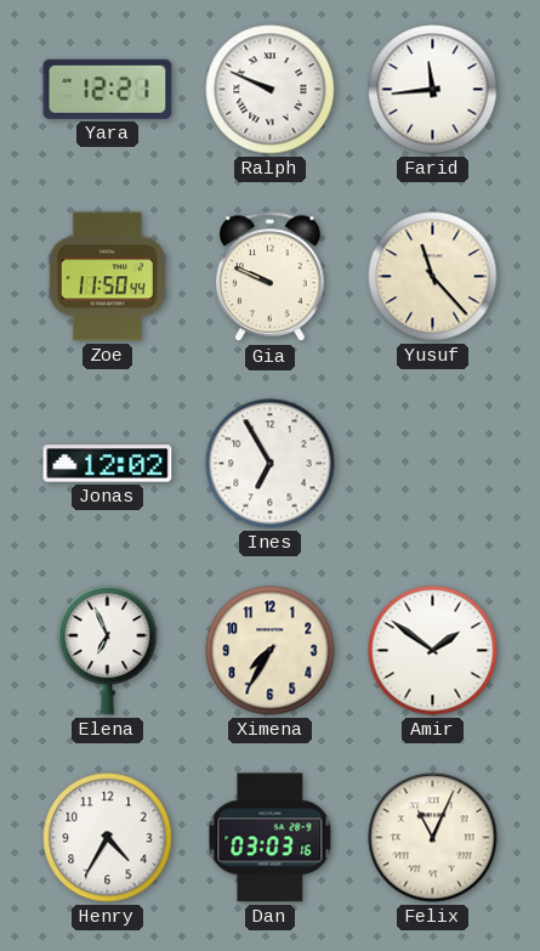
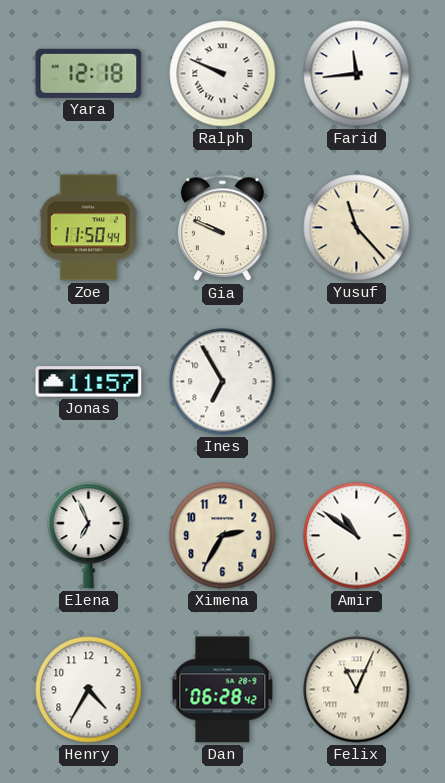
Yara: 12:21 -> 12:18 (89, 73)
Jonas: 12:02 -> 11:57 (89, 382)
Ximena: 7:35 -> 2:35 (223, 536)
Amir: 1:51 -> 10:51 (357, 536)
Dan: 03:03 -> 06:28 (223, 690)
